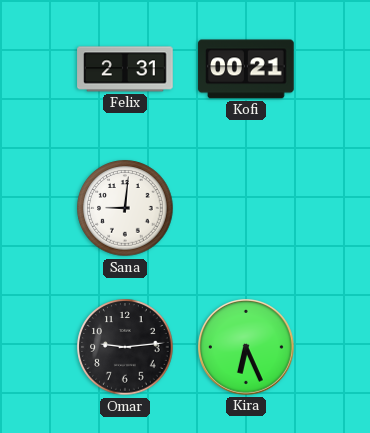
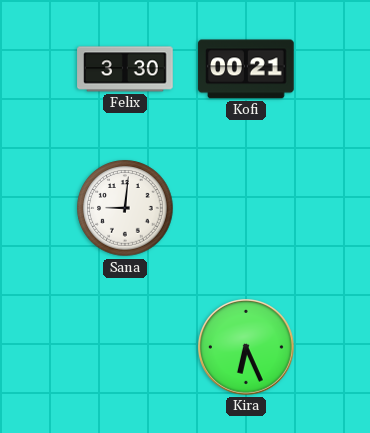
Felix: 2:31 -> 3:30 (125, 69)
Omar: 9:14 -> none (125, 347)
